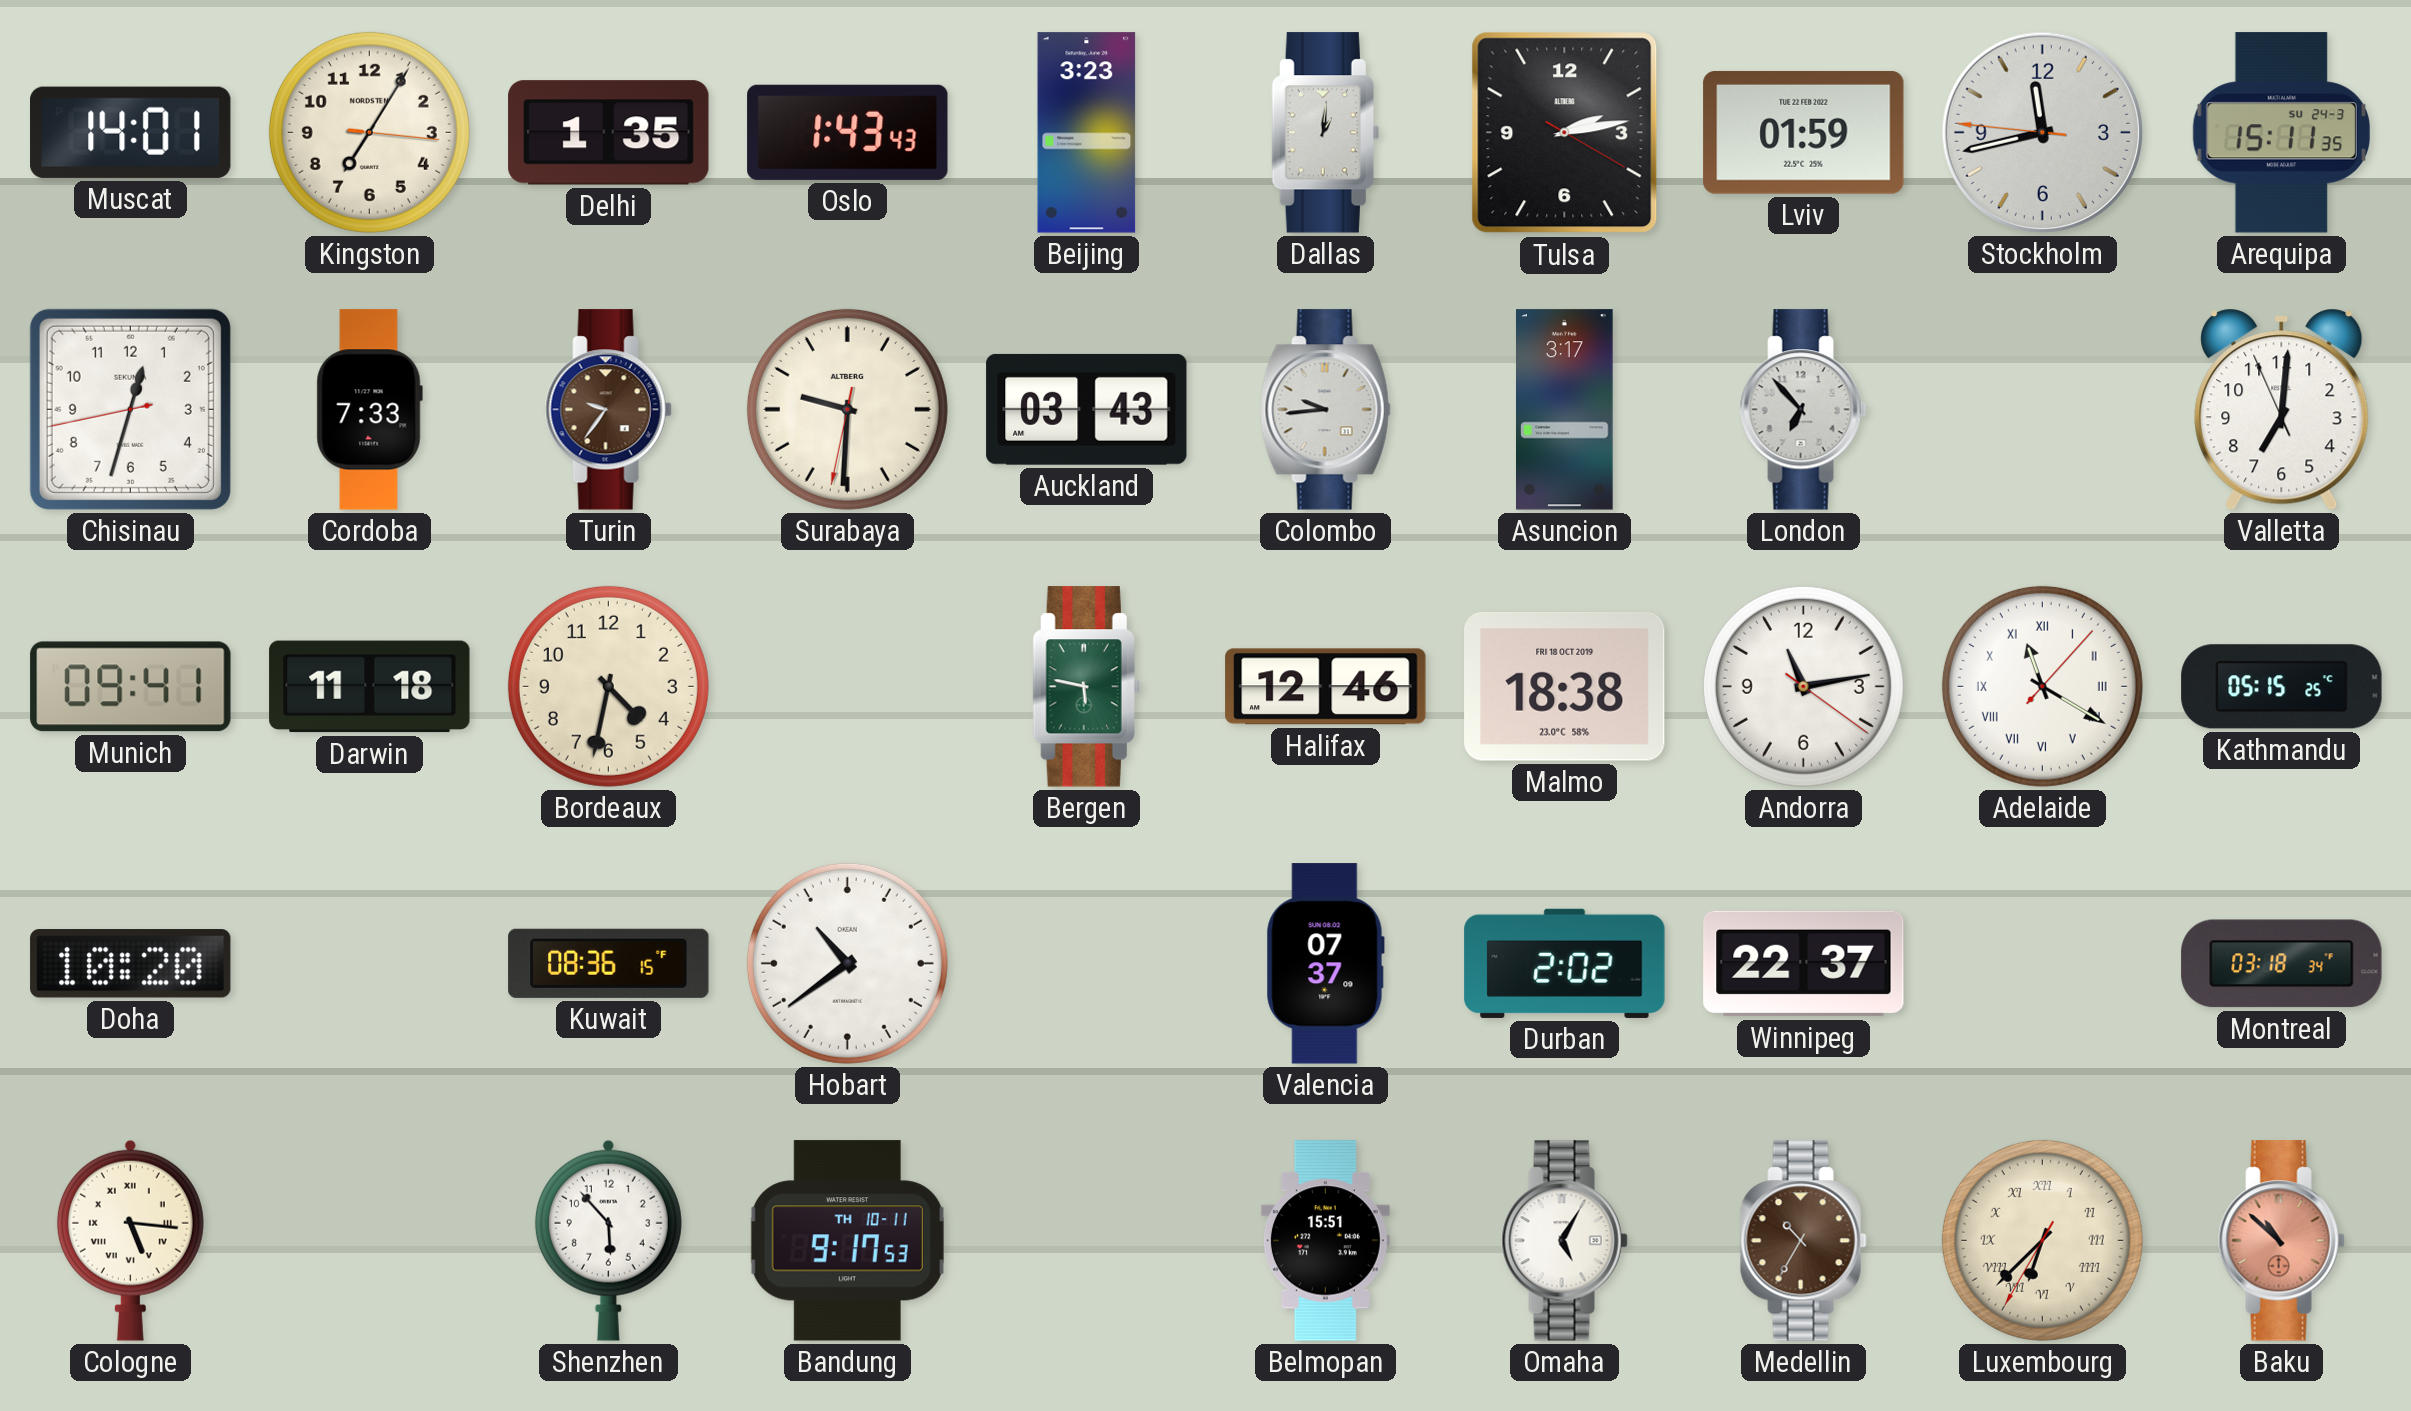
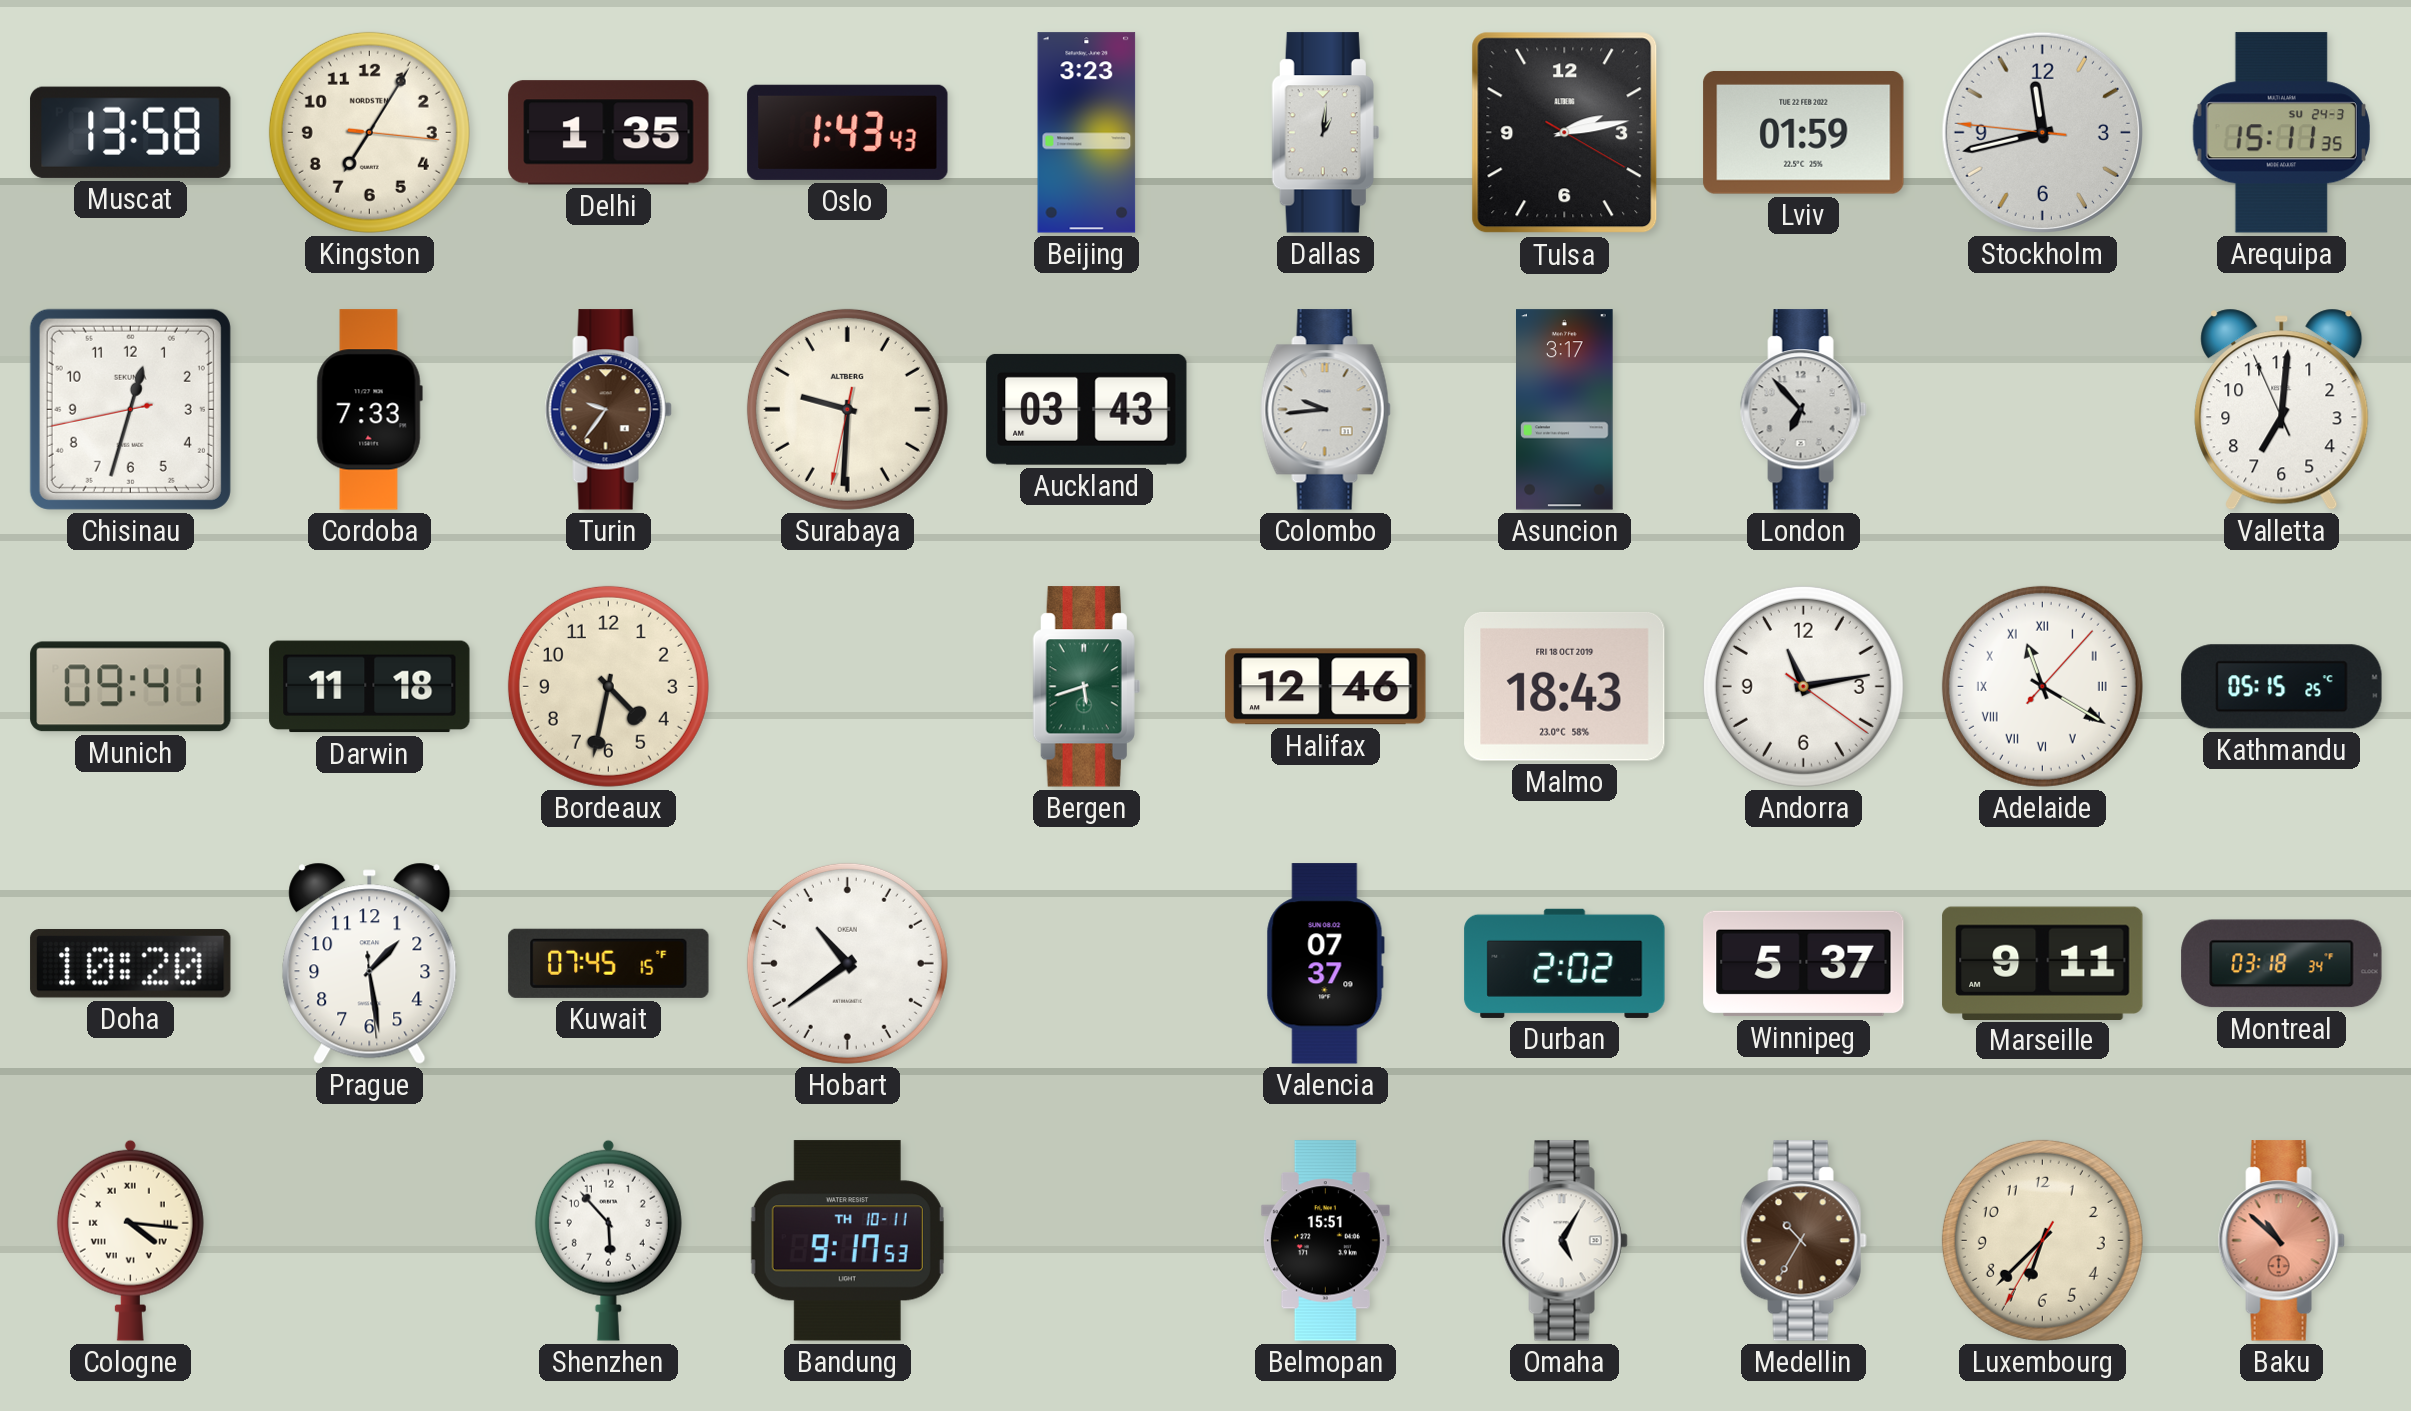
Muscat: 14:01 -> 13:58 (131, 132)
Bergen: 5:47 -> 5:42 (1086, 687)
Malmo: 18:38 -> 18:43 (1565, 686)
Prague: none -> 1:28 (370, 963)
Kuwait: 08:36 -> 07:45 (609, 963)
Winnipeg: 22:37 -> 5:37 (1804, 964)
Marseille: none -> 9:11 (2043, 963)
Cologne: 5:16 -> 4:16 (130, 1240)
Luxembourg numerals: Roman -> Arabic (2042, 1240)
